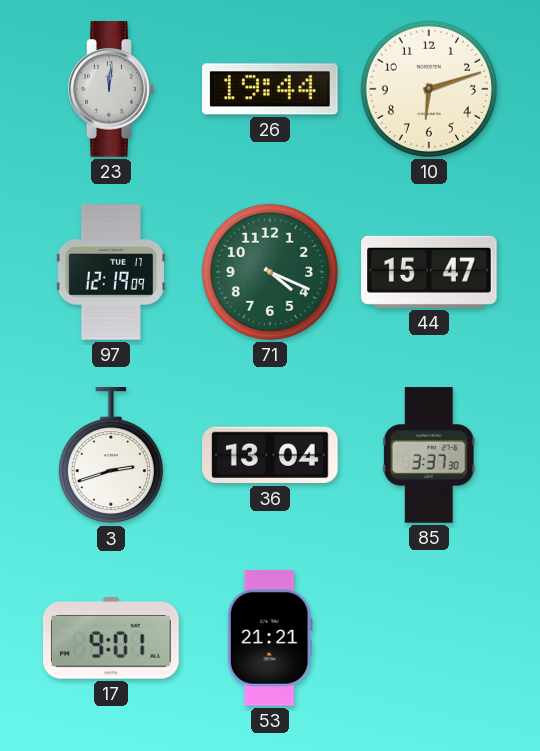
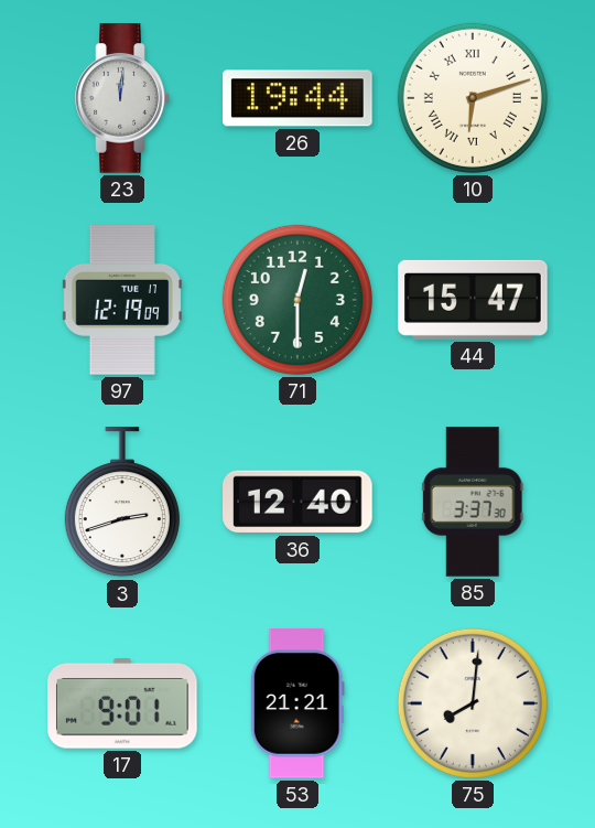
10 numerals: Arabic -> Roman (473, 98)
71: 4:19 -> 12:30 (297, 300)
36: 13:04 -> 12:40 (297, 502)
75: none -> 8:01 (473, 703)
